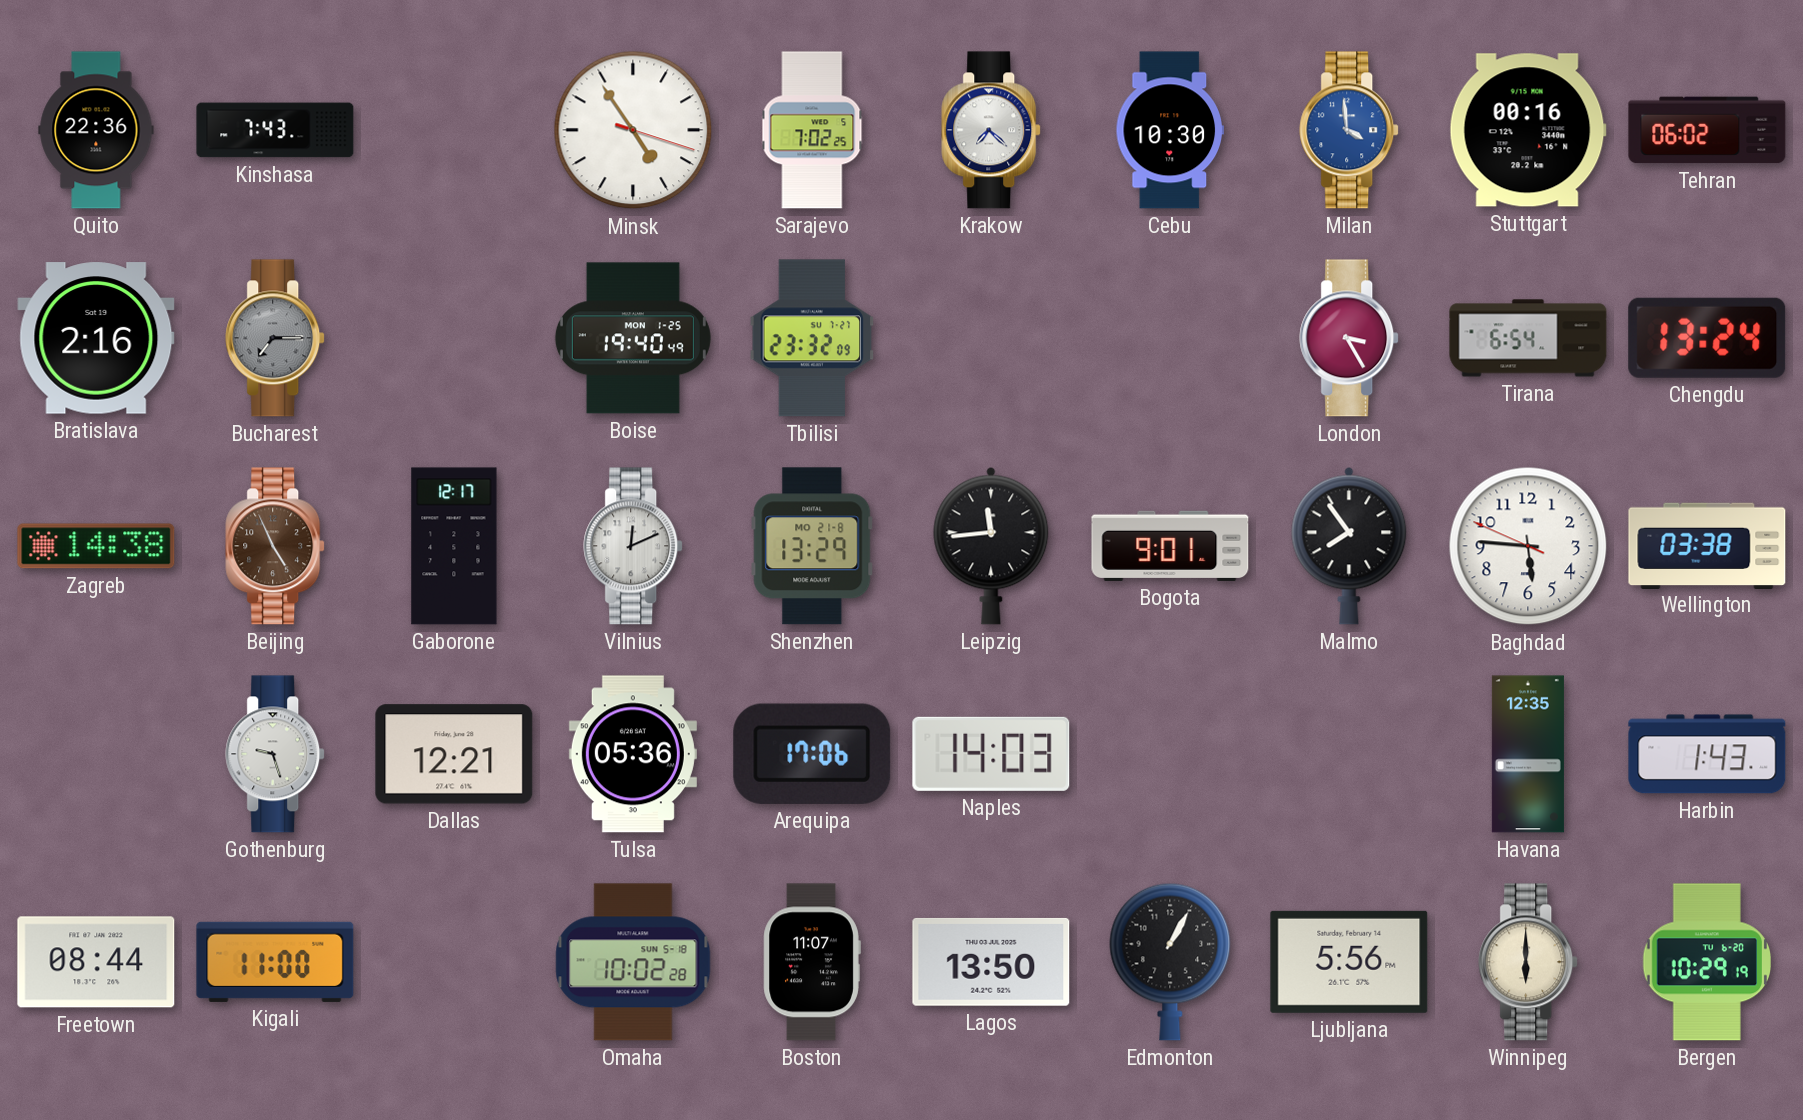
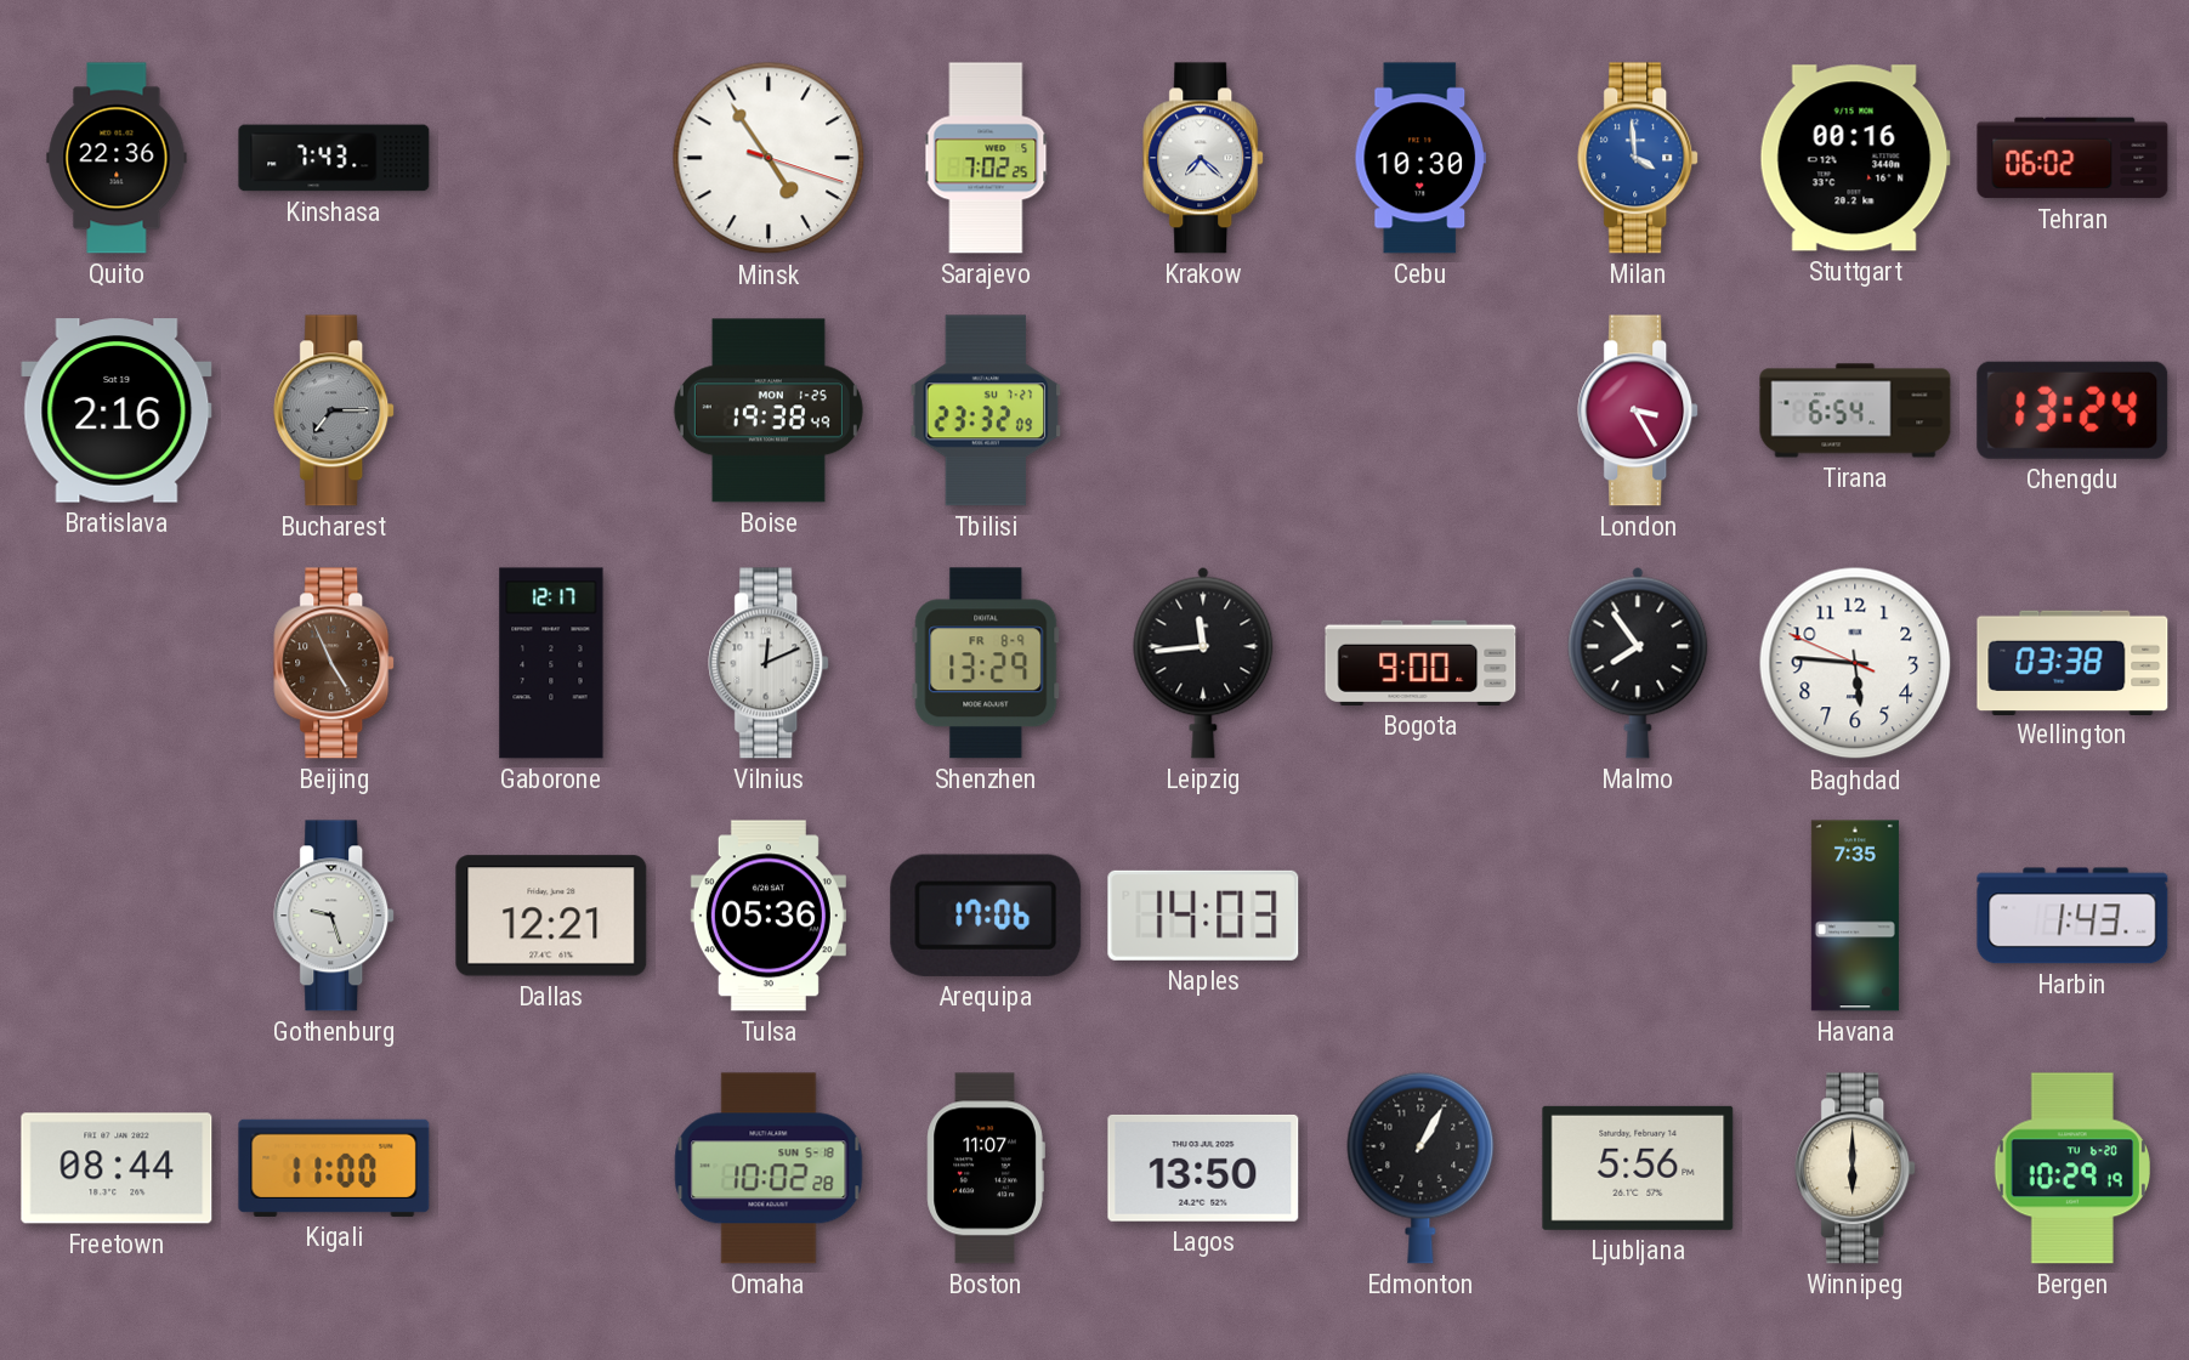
Boise: 19:40 -> 19:38 (769, 410)
Zagreb: 14:38 -> none (96, 546)
Shenzhen date: MO 21-8 -> FR 8-9 (986, 663)
Bogota: 9:01 -> 9:00 (1420, 663)
Havana: 12:35 -> 7:35 (1855, 916)
